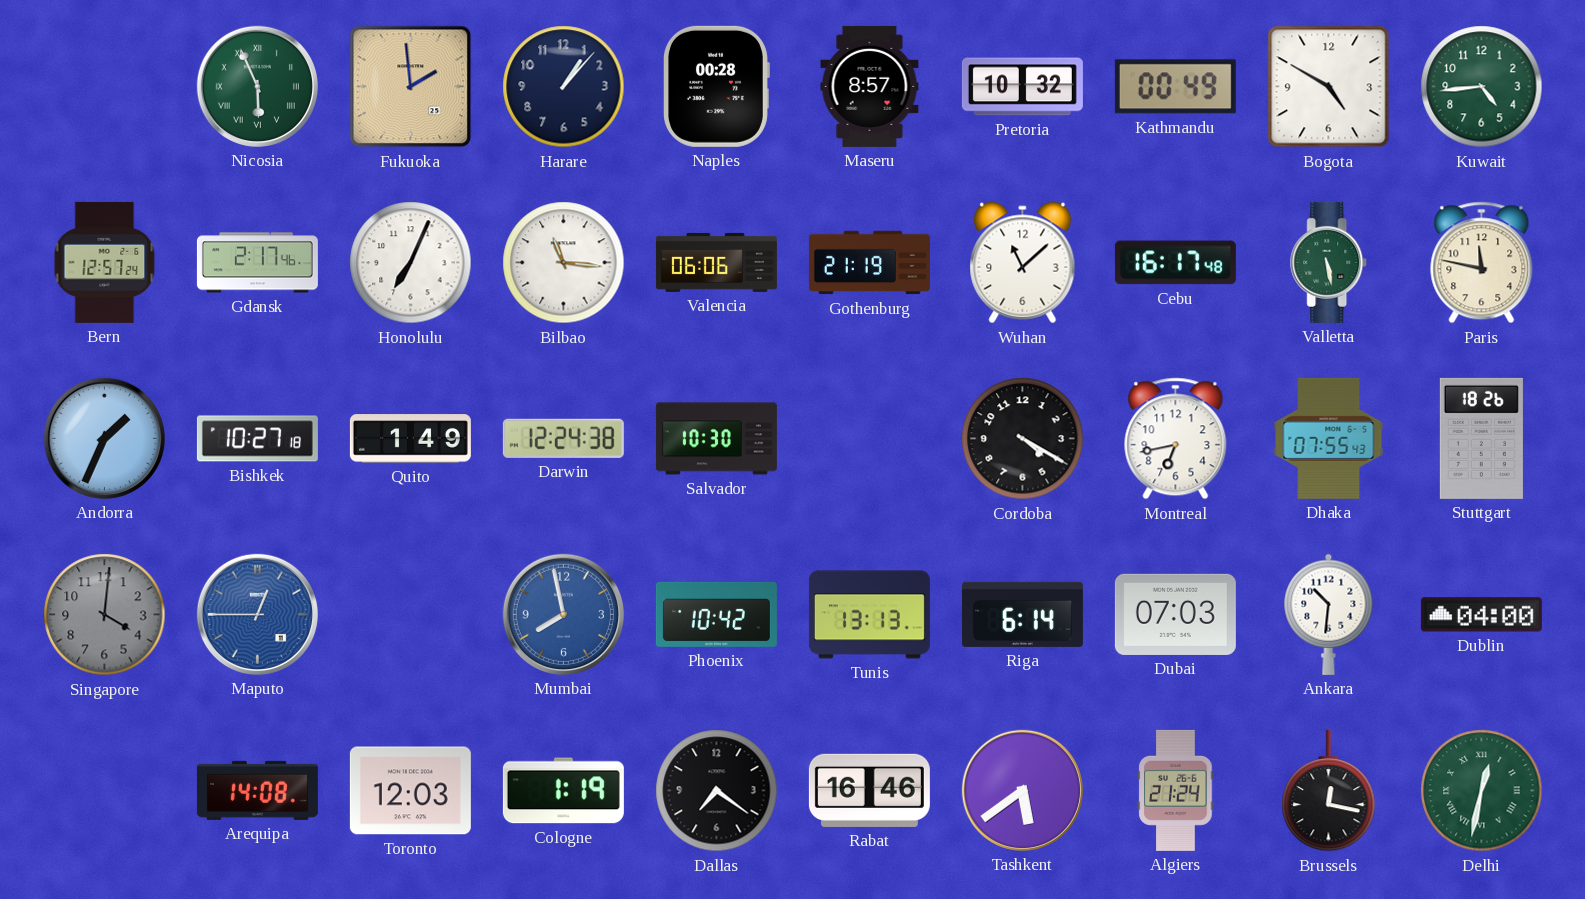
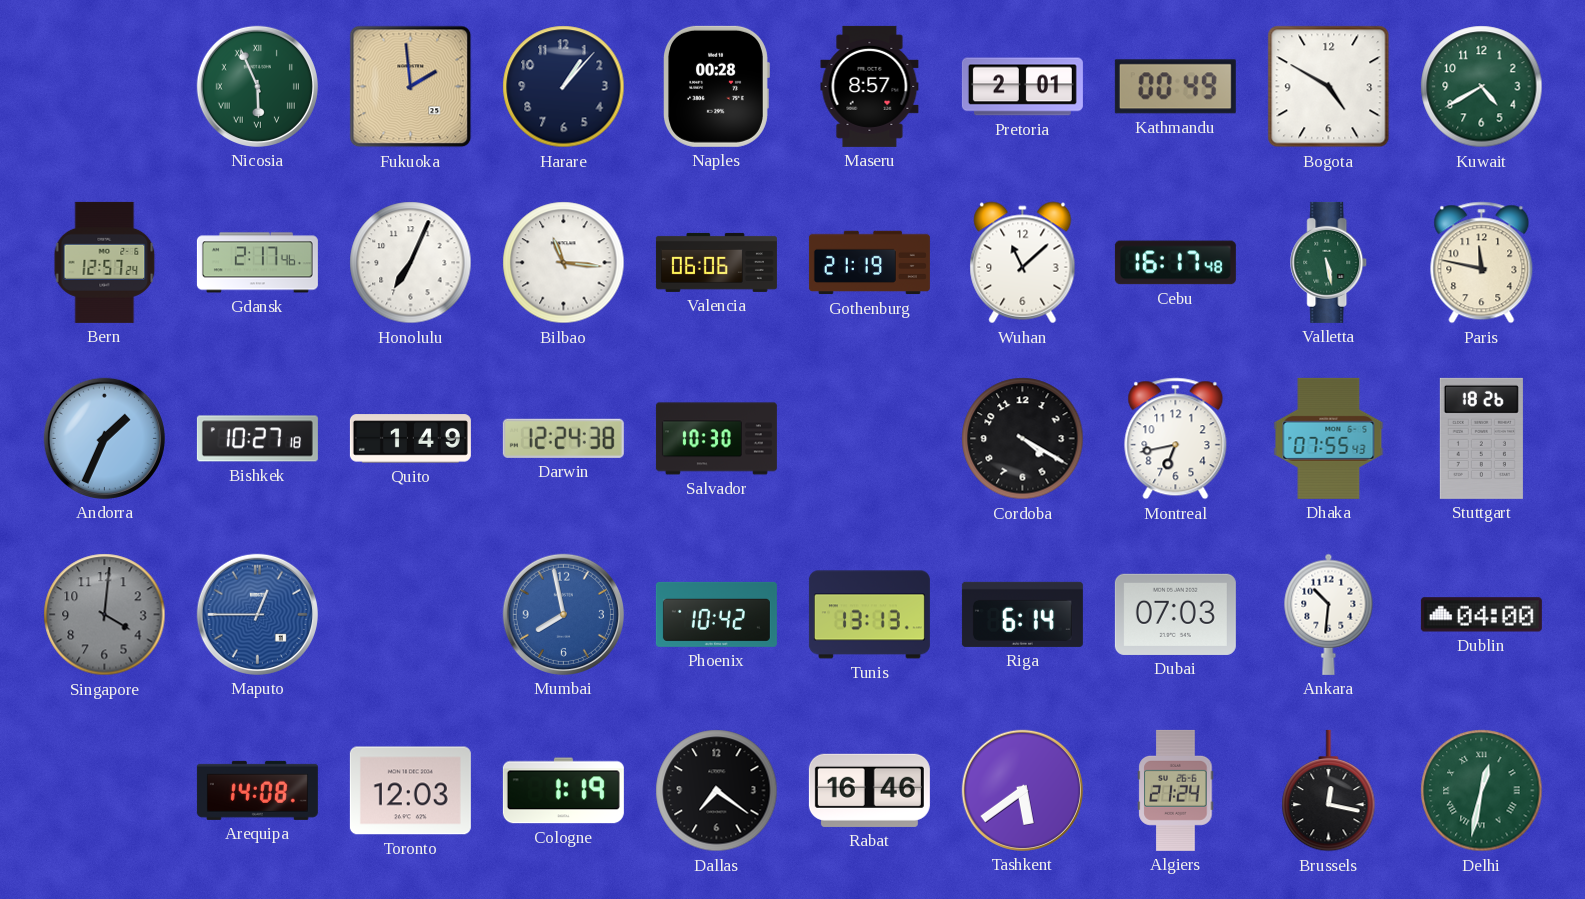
Pretoria: 10:32 -> 2:01 (1022, 87)
Kuwait: 4:44 -> 4:40 (1482, 87)
